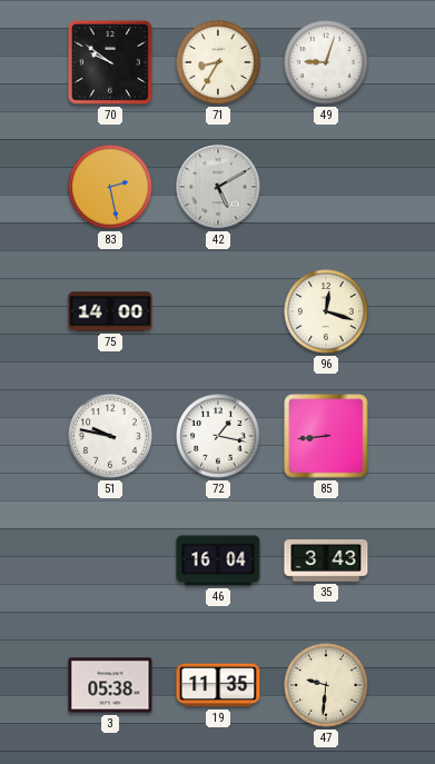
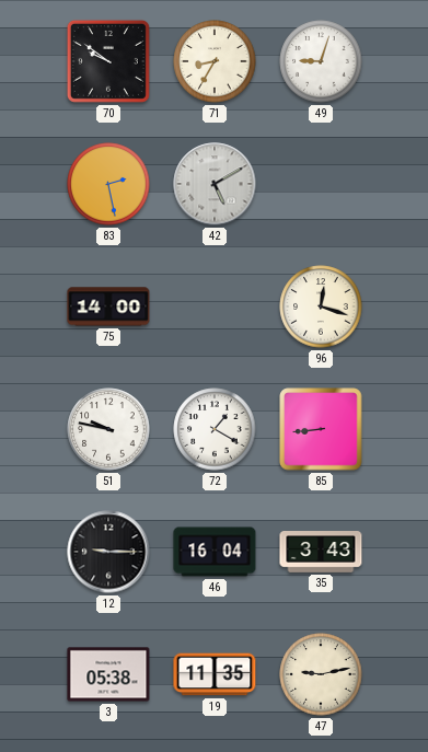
72: 1:17 -> 1:20 (215, 429)
12: none -> 9:15 (108, 552)
47: 9:31 -> 9:13 (321, 674)
